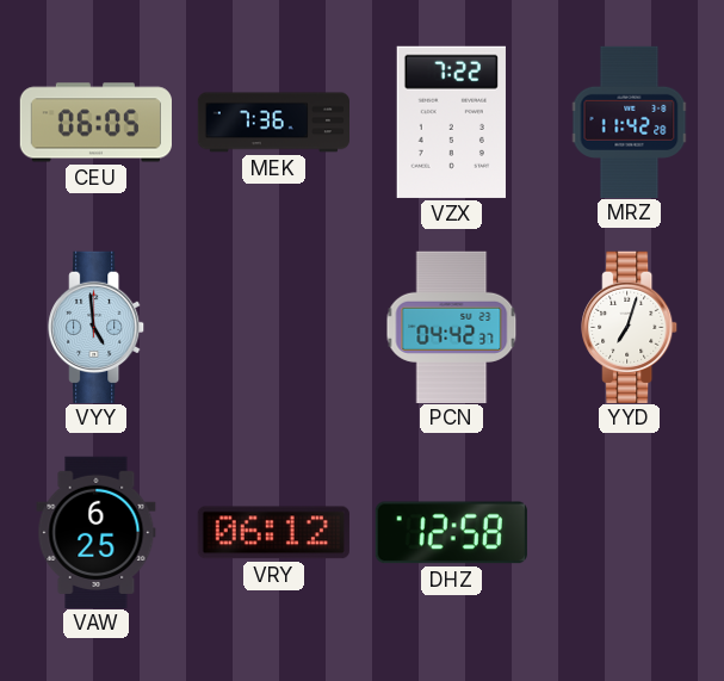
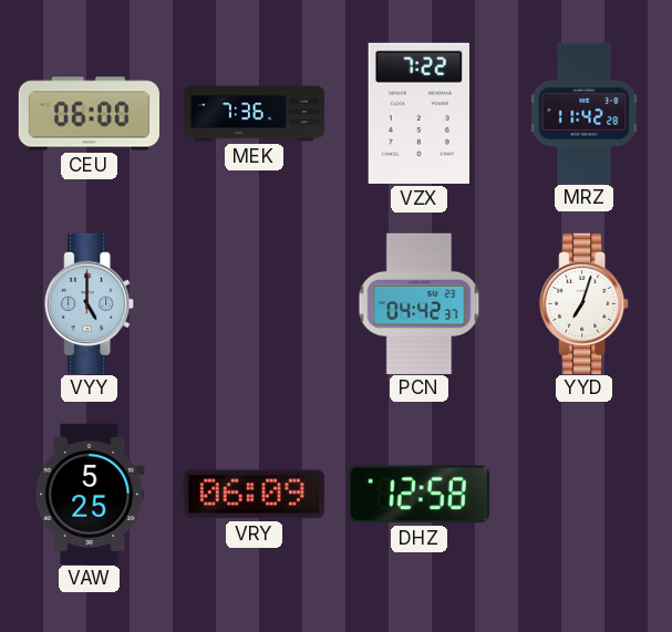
CEU: 06:05 -> 06:00 (89, 114)
VYY: 4:59 -> 5:00 (90, 303)
VAW: 6:25 -> 5:25 (90, 494)
VRY: 06:12 -> 06:09 (254, 495)
